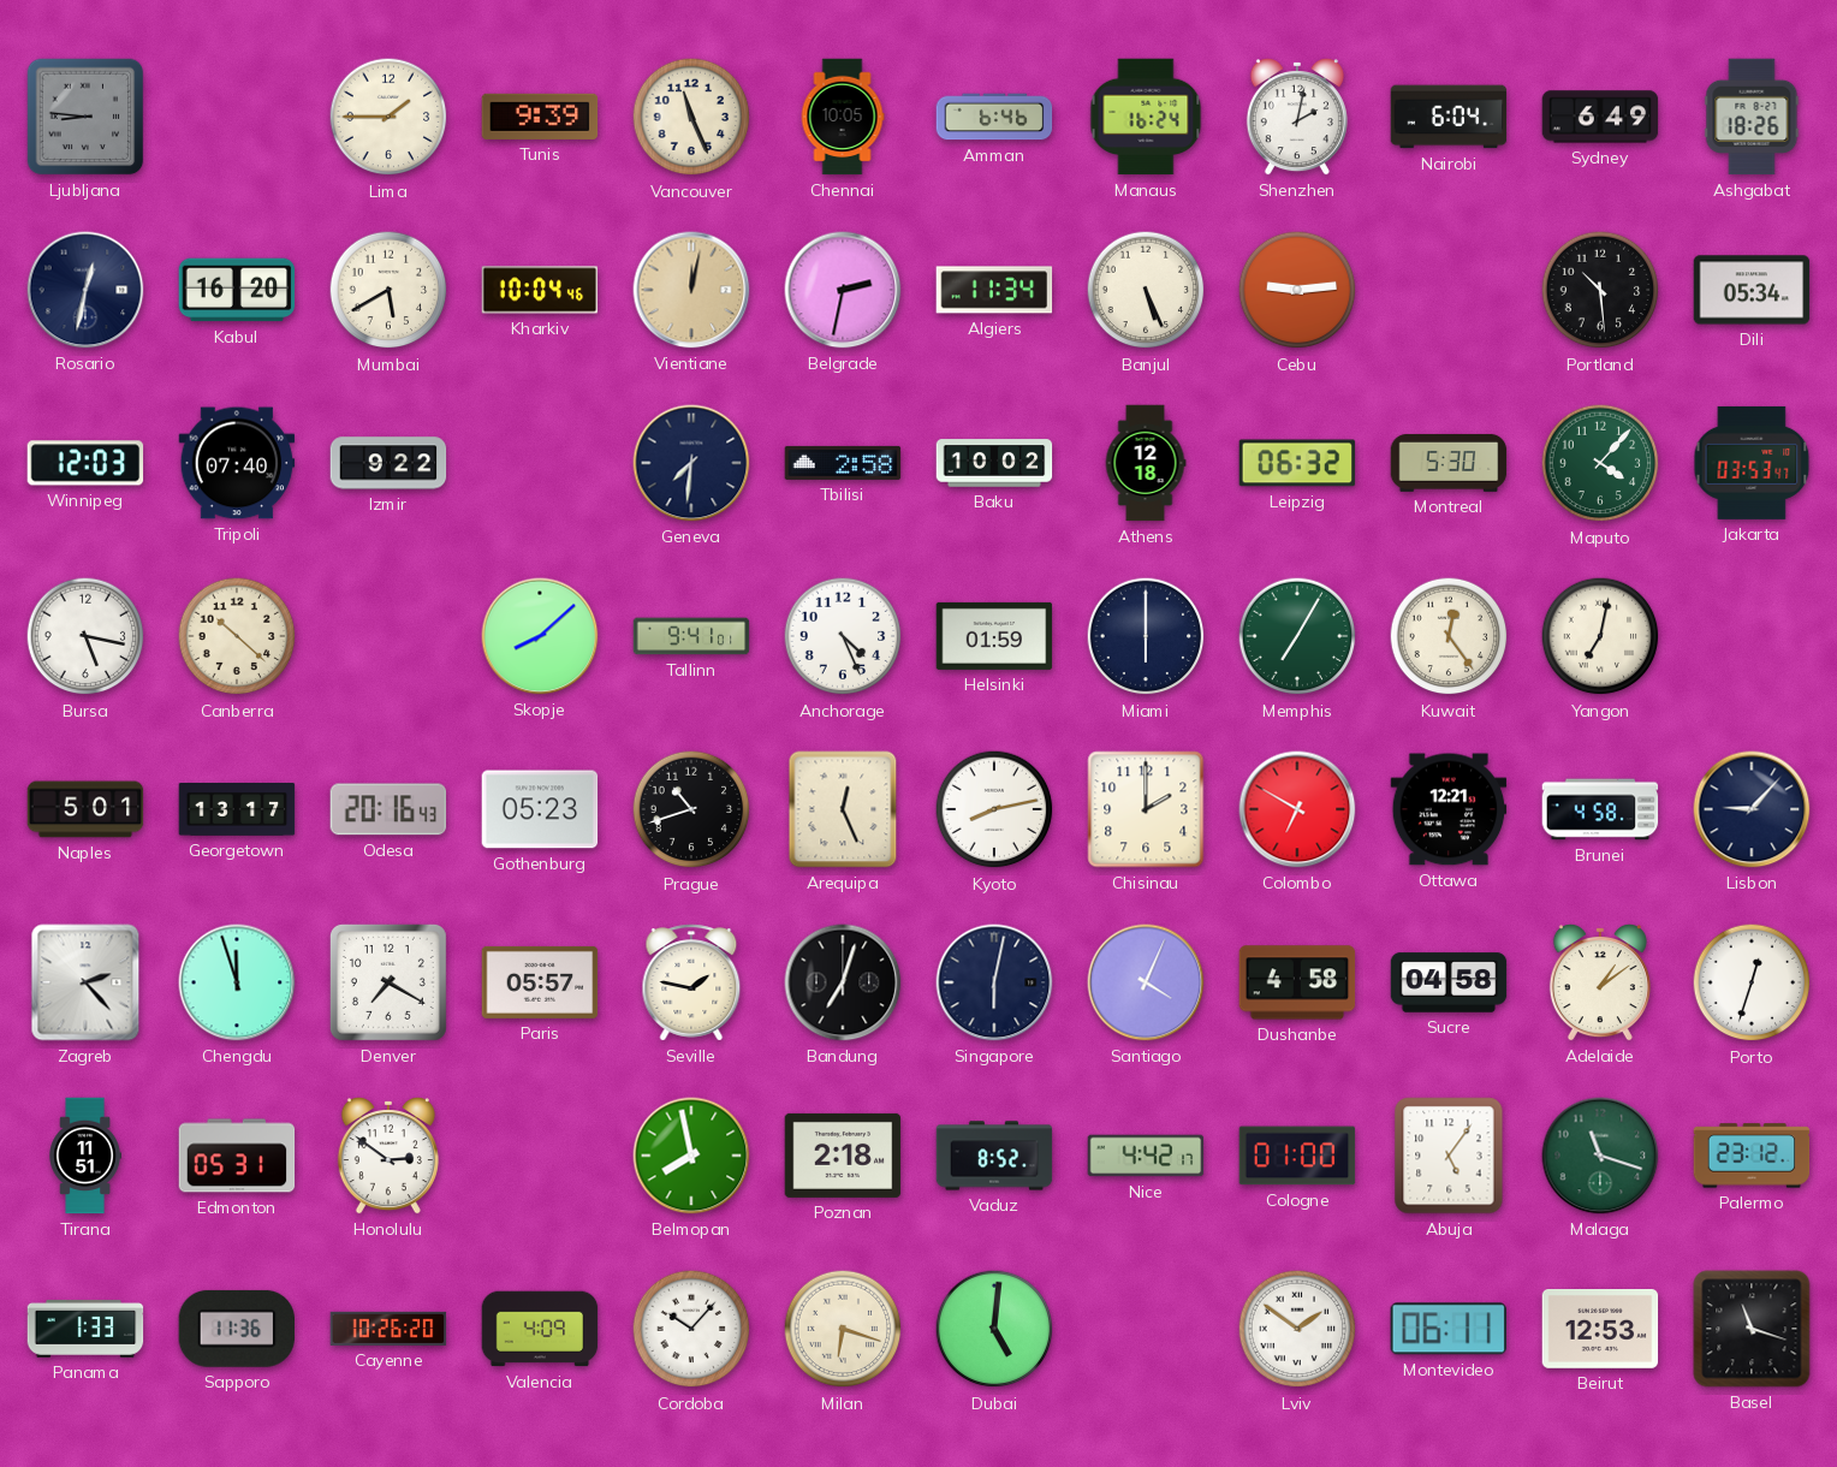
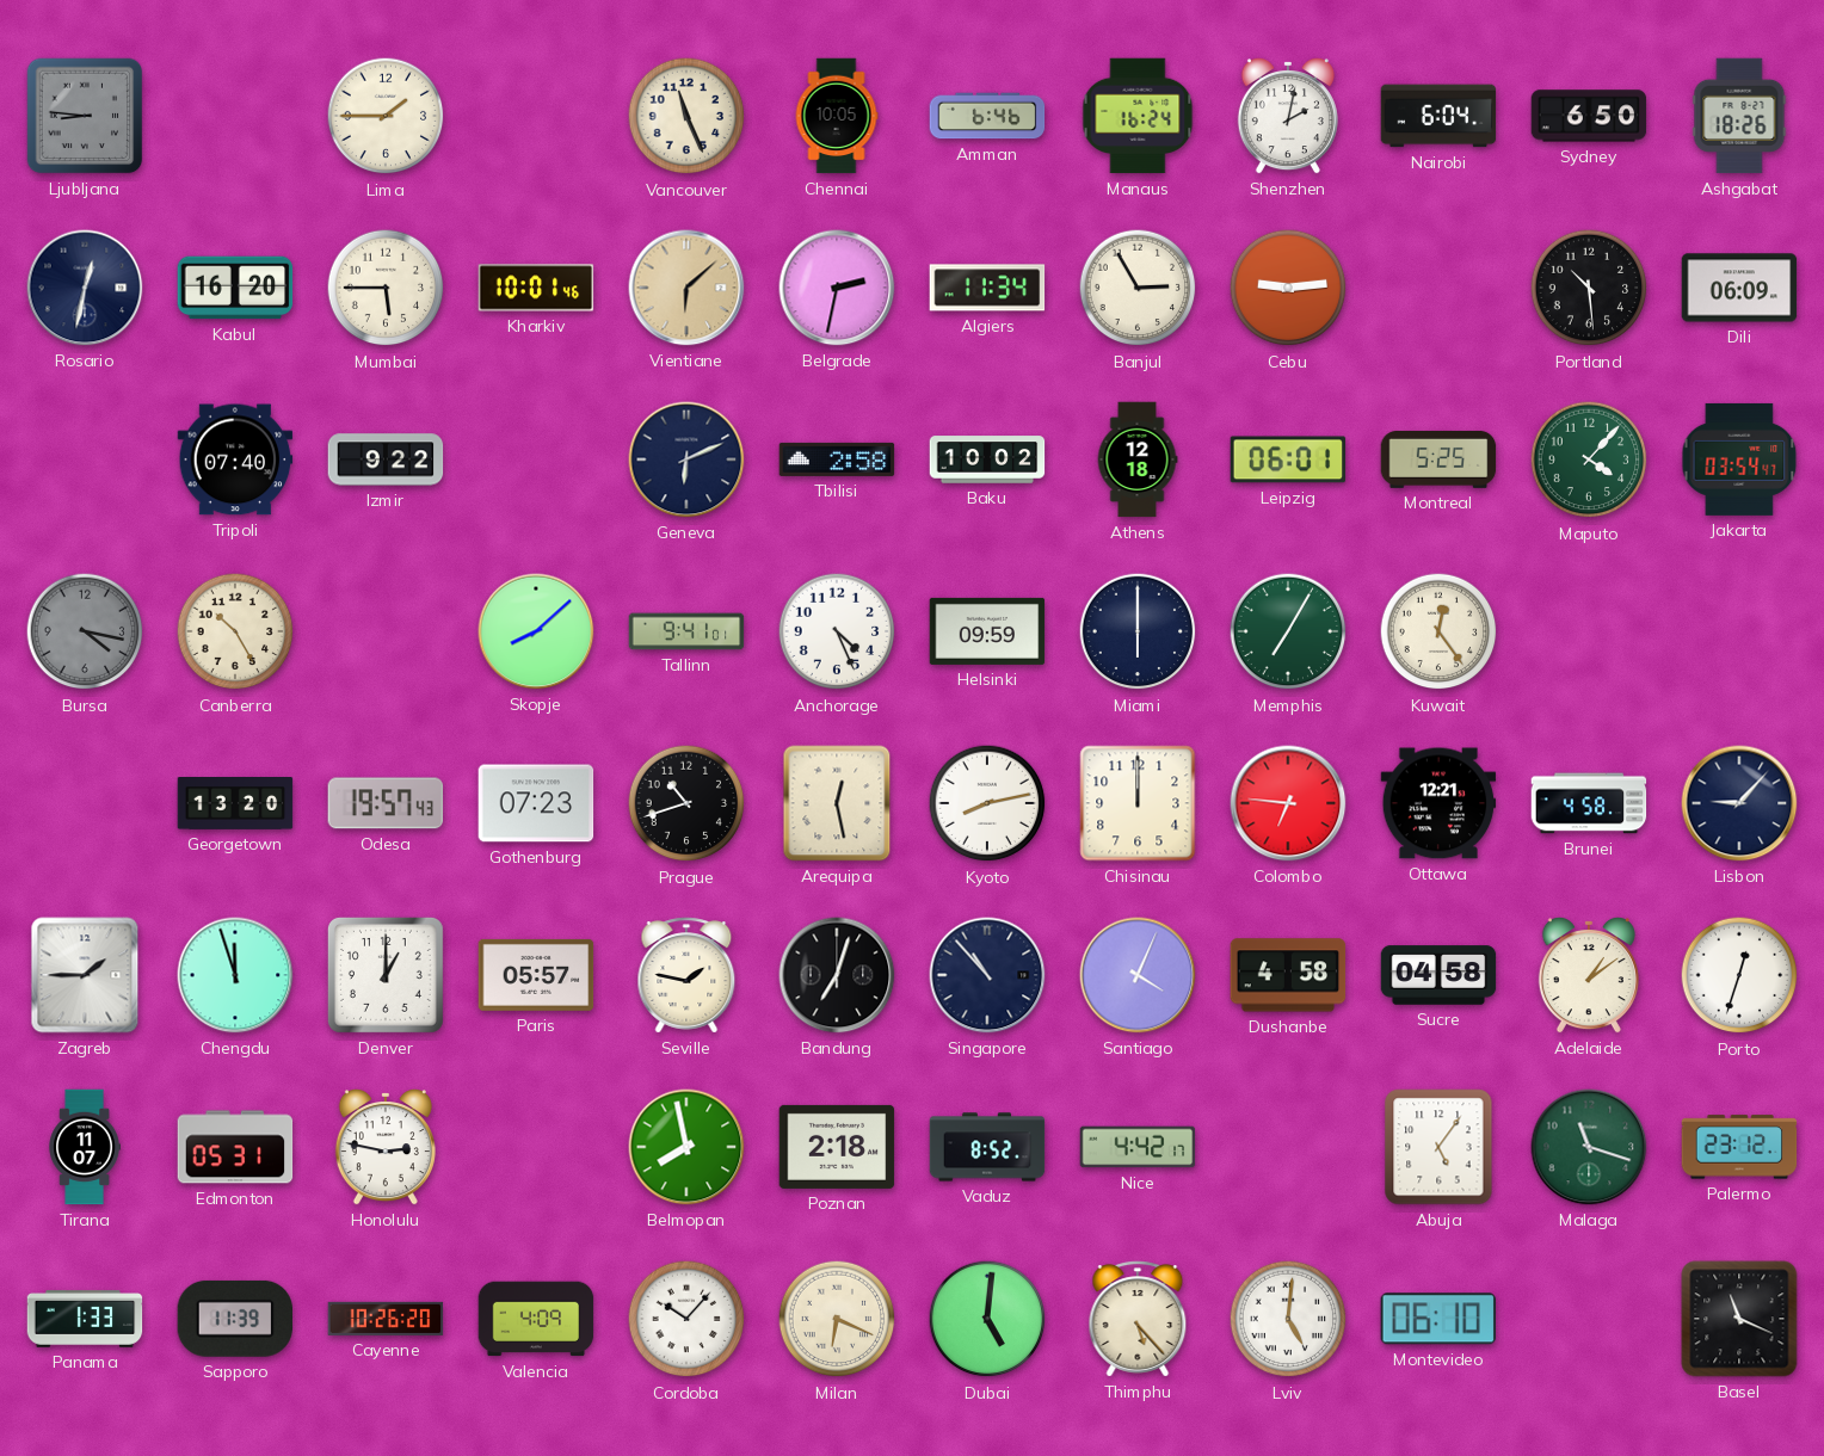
Tunis: 9:39 -> none (540, 117)
Sydney: 6:49 -> 6:50 (1589, 116)
Mumbai: 5:40 -> 5:45 (386, 288)
Kharkiv: 10:04 -> 10:01 (536, 288)
Vientiane: 12:02 -> 6:08 (686, 288)
Banjul: 5:26 -> 2:55 (1138, 288)
Dili: 05:34 -> 06:09 (1739, 288)
Winnipeg: 12:03 -> none (85, 463)
Geneva: 7:31 -> 6:11 (686, 459)
Leipzig: 06:32 -> 06:01 (1288, 459)
Montreal: 5:30 -> 5:25 (1438, 459)
Jakarta: 03:53 -> 03:54 (1739, 459)
Bursa: 5:17 -> 4:17 (85, 631)
Bursa dial: white -> grey (85, 631)
Canberra: 10:22 -> 10:25 (235, 631)
Helsinki: 01:59 -> 09:59 (987, 631)
Yangon: 7:02 -> none (1600, 636)
Naples: 5:01 -> none (85, 809)
Georgetown: 13:17 -> 13:20 (235, 804)
Odesa: 20:16 -> 19:57 (386, 803)
Gothenburg: 05:23 -> 07:23 (536, 803)
Arequipa: 12:26 -> 12:28 (837, 803)
Chisinau: 2:00 -> 12:00 (1138, 803)
Colombo: 6:50 -> 6:46 (1288, 803)
Zagreb: 2:23 -> 1:45 (85, 975)
Denver: 7:20 -> 1:00 (386, 975)
Singapore: 6:02 -> 10:53 (987, 975)
Tirana: 11:51 -> 11:07 (85, 1147)
Honolulu: 2:51 -> 2:47 (386, 1148)
Cologne: 01:00 -> none (1297, 1156)
Sapporo: 11:36 -> 11:39 (234, 1319)
Milan: 6:18 -> 6:19 (837, 1319)
Thimphu: none -> 5:23 (1138, 1319)
Lviv: 1:51 -> 5:01 (1288, 1319)
Montevideo: 06:11 -> 06:10 (1438, 1319)
Beirut: 12:53 -> none (1600, 1330)
Basel: 11:18 -> 11:19 (1739, 1319)
